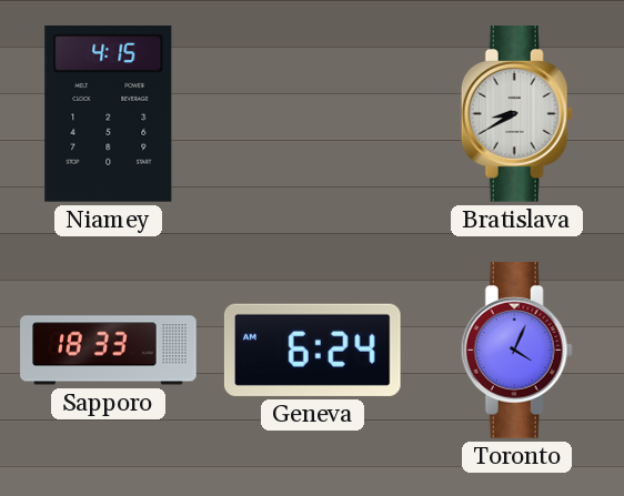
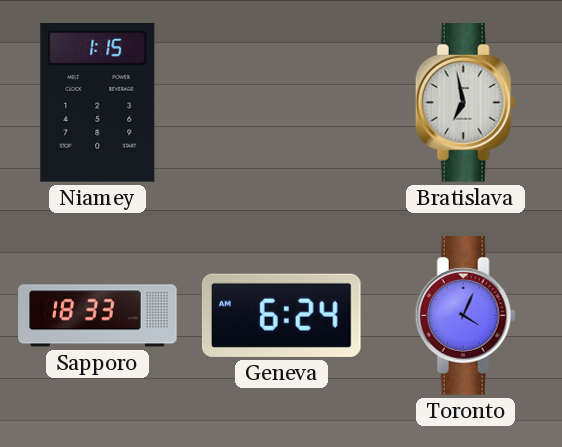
Niamey: 4:15 -> 1:15 (98, 102)
Bratislava: 8:40 -> 6:58 (465, 103)
